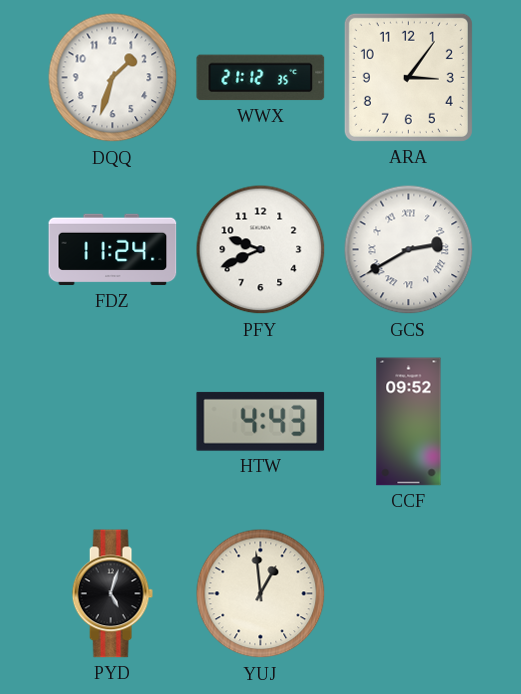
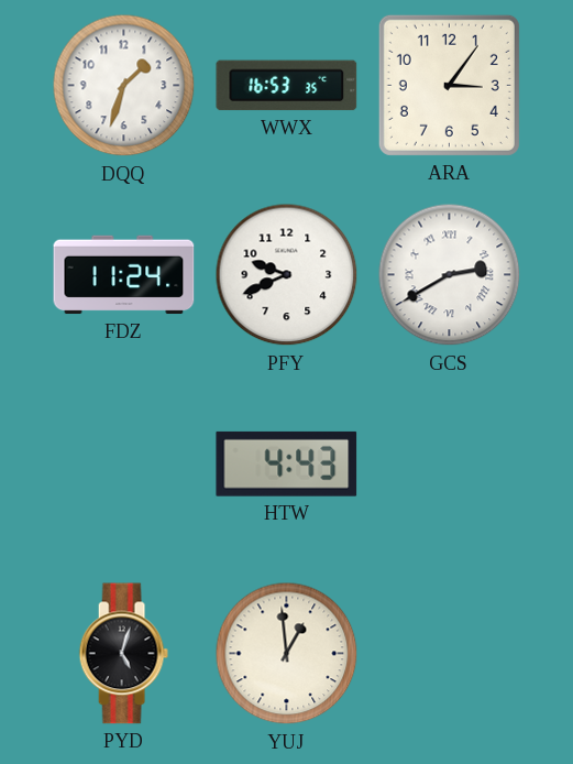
WWX: 21:12 -> 16:53 (287, 86)
CCF: 09:52 -> none (409, 422)
